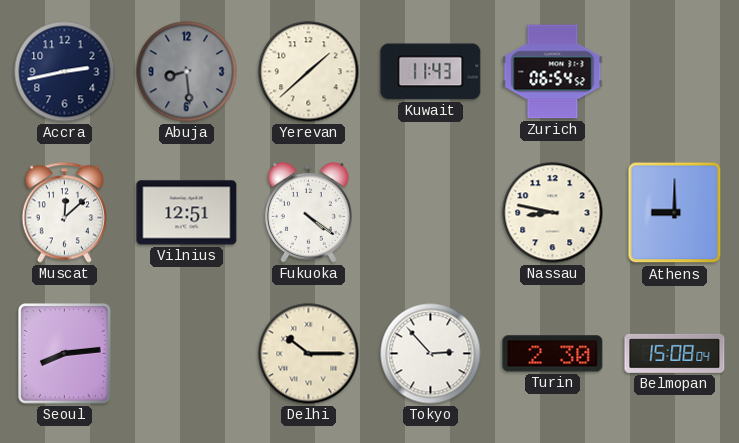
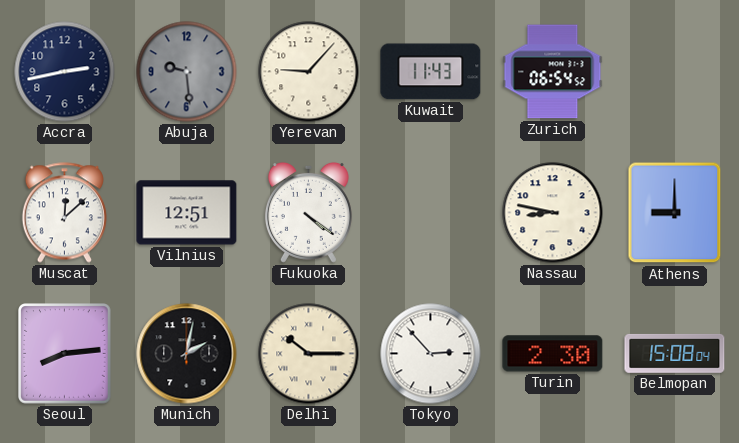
Abuja: 8:29 -> 9:29 (187, 72)
Yerevan: 1:38 -> 9:07 (309, 72)
Munich: none -> 2:02 (187, 354)
